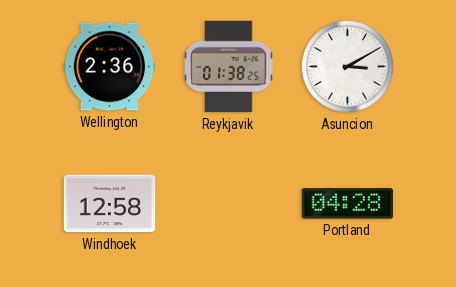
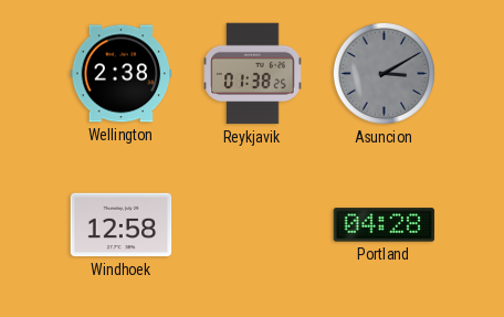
Wellington: 2:36 -> 2:38 (122, 74)
Asuncion dial: white -> grey (384, 73)
